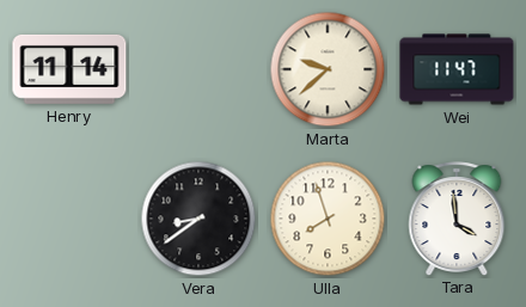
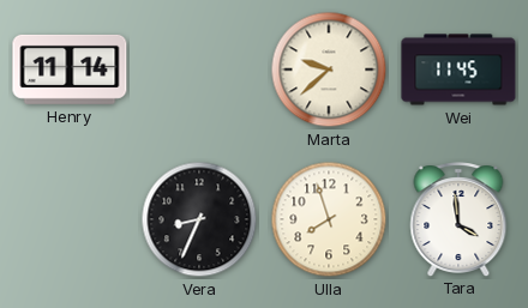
Wei: 11:47 -> 11:45 (458, 70)
Vera: 8:39 -> 8:34 (199, 219)
